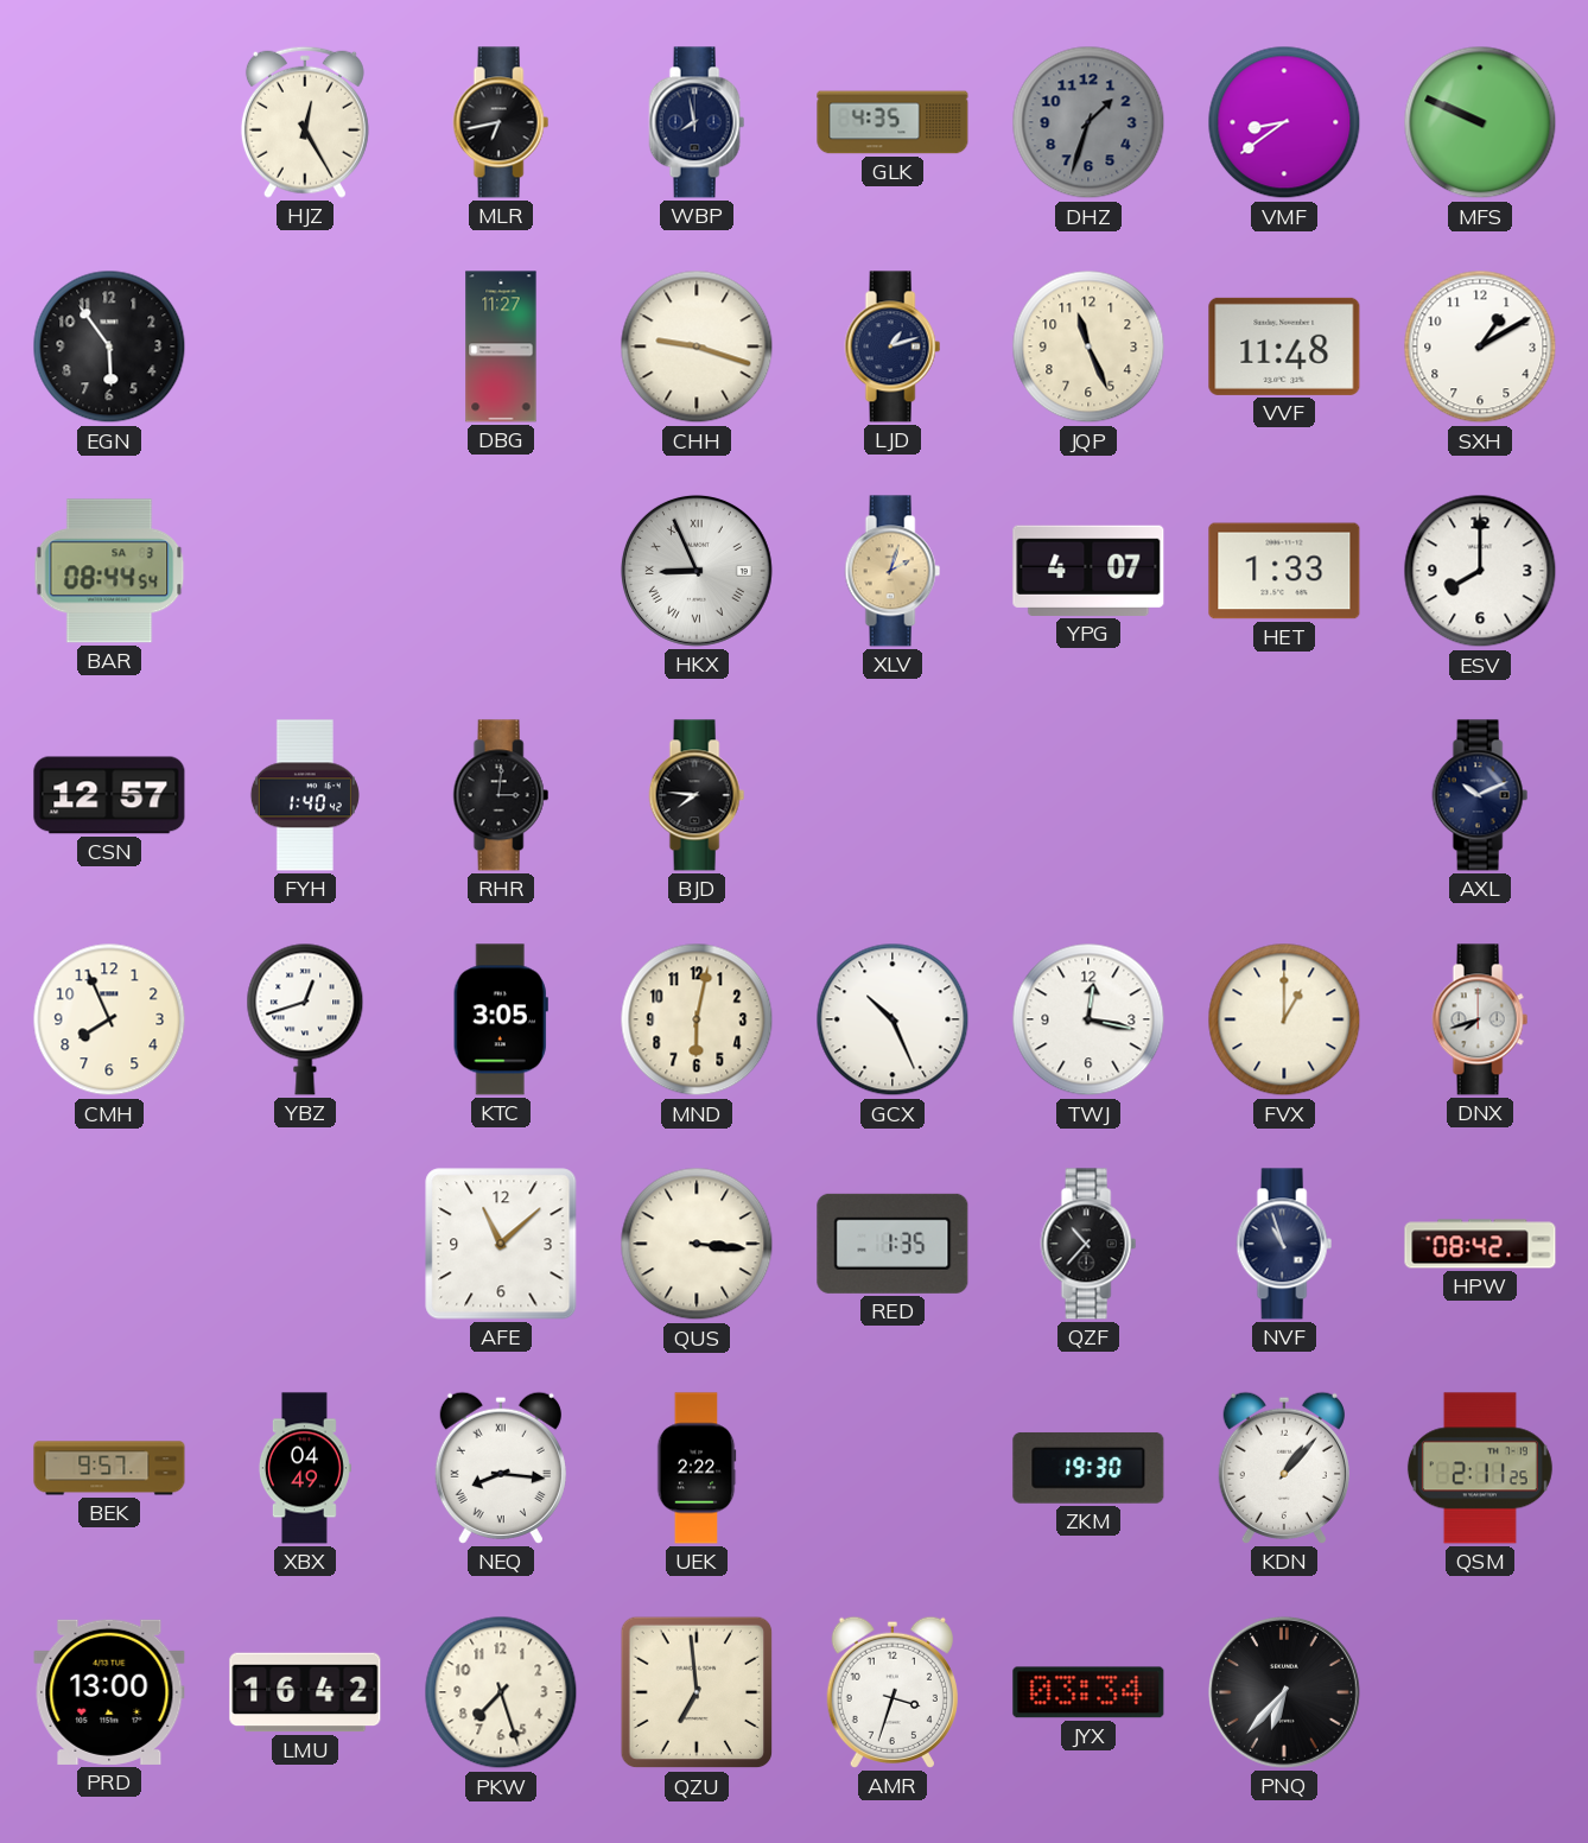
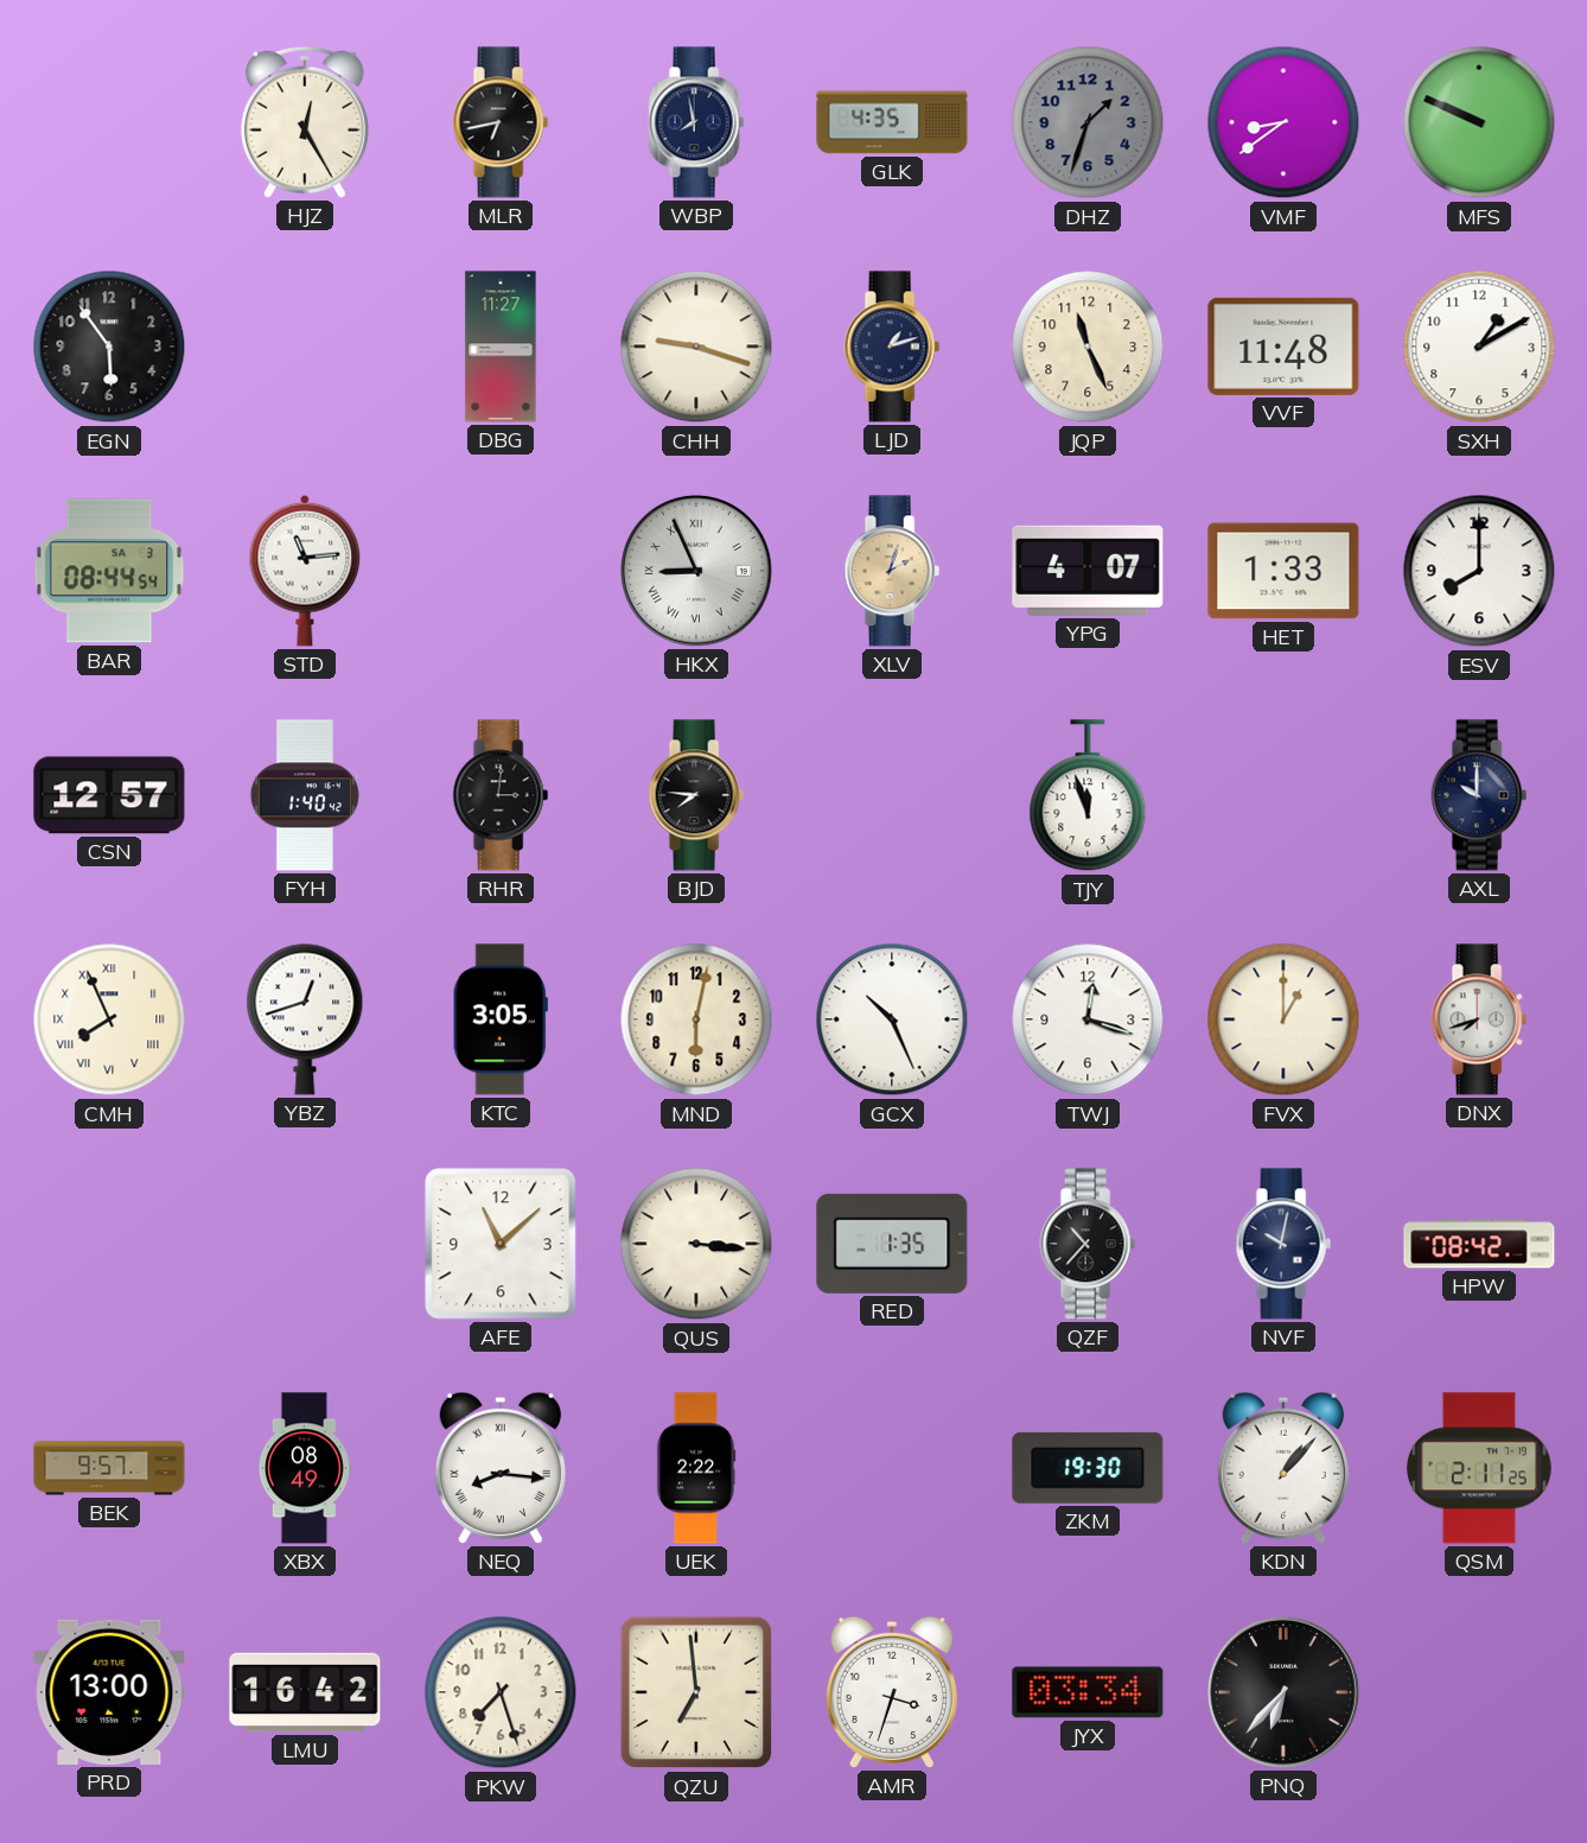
STD: none -> 11:14 (305, 571)
TJY: none -> 11:57 (1088, 796)
AXL: 10:11 -> 10:00 (1479, 795)
CMH numerals: Arabic -> Roman (109, 1019)
TWJ: 12:17 -> 12:18 (1088, 1019)
NVF: 10:57 -> 10:02 (1283, 1244)
XBX: 04:49 -> 08:49 (304, 1468)
